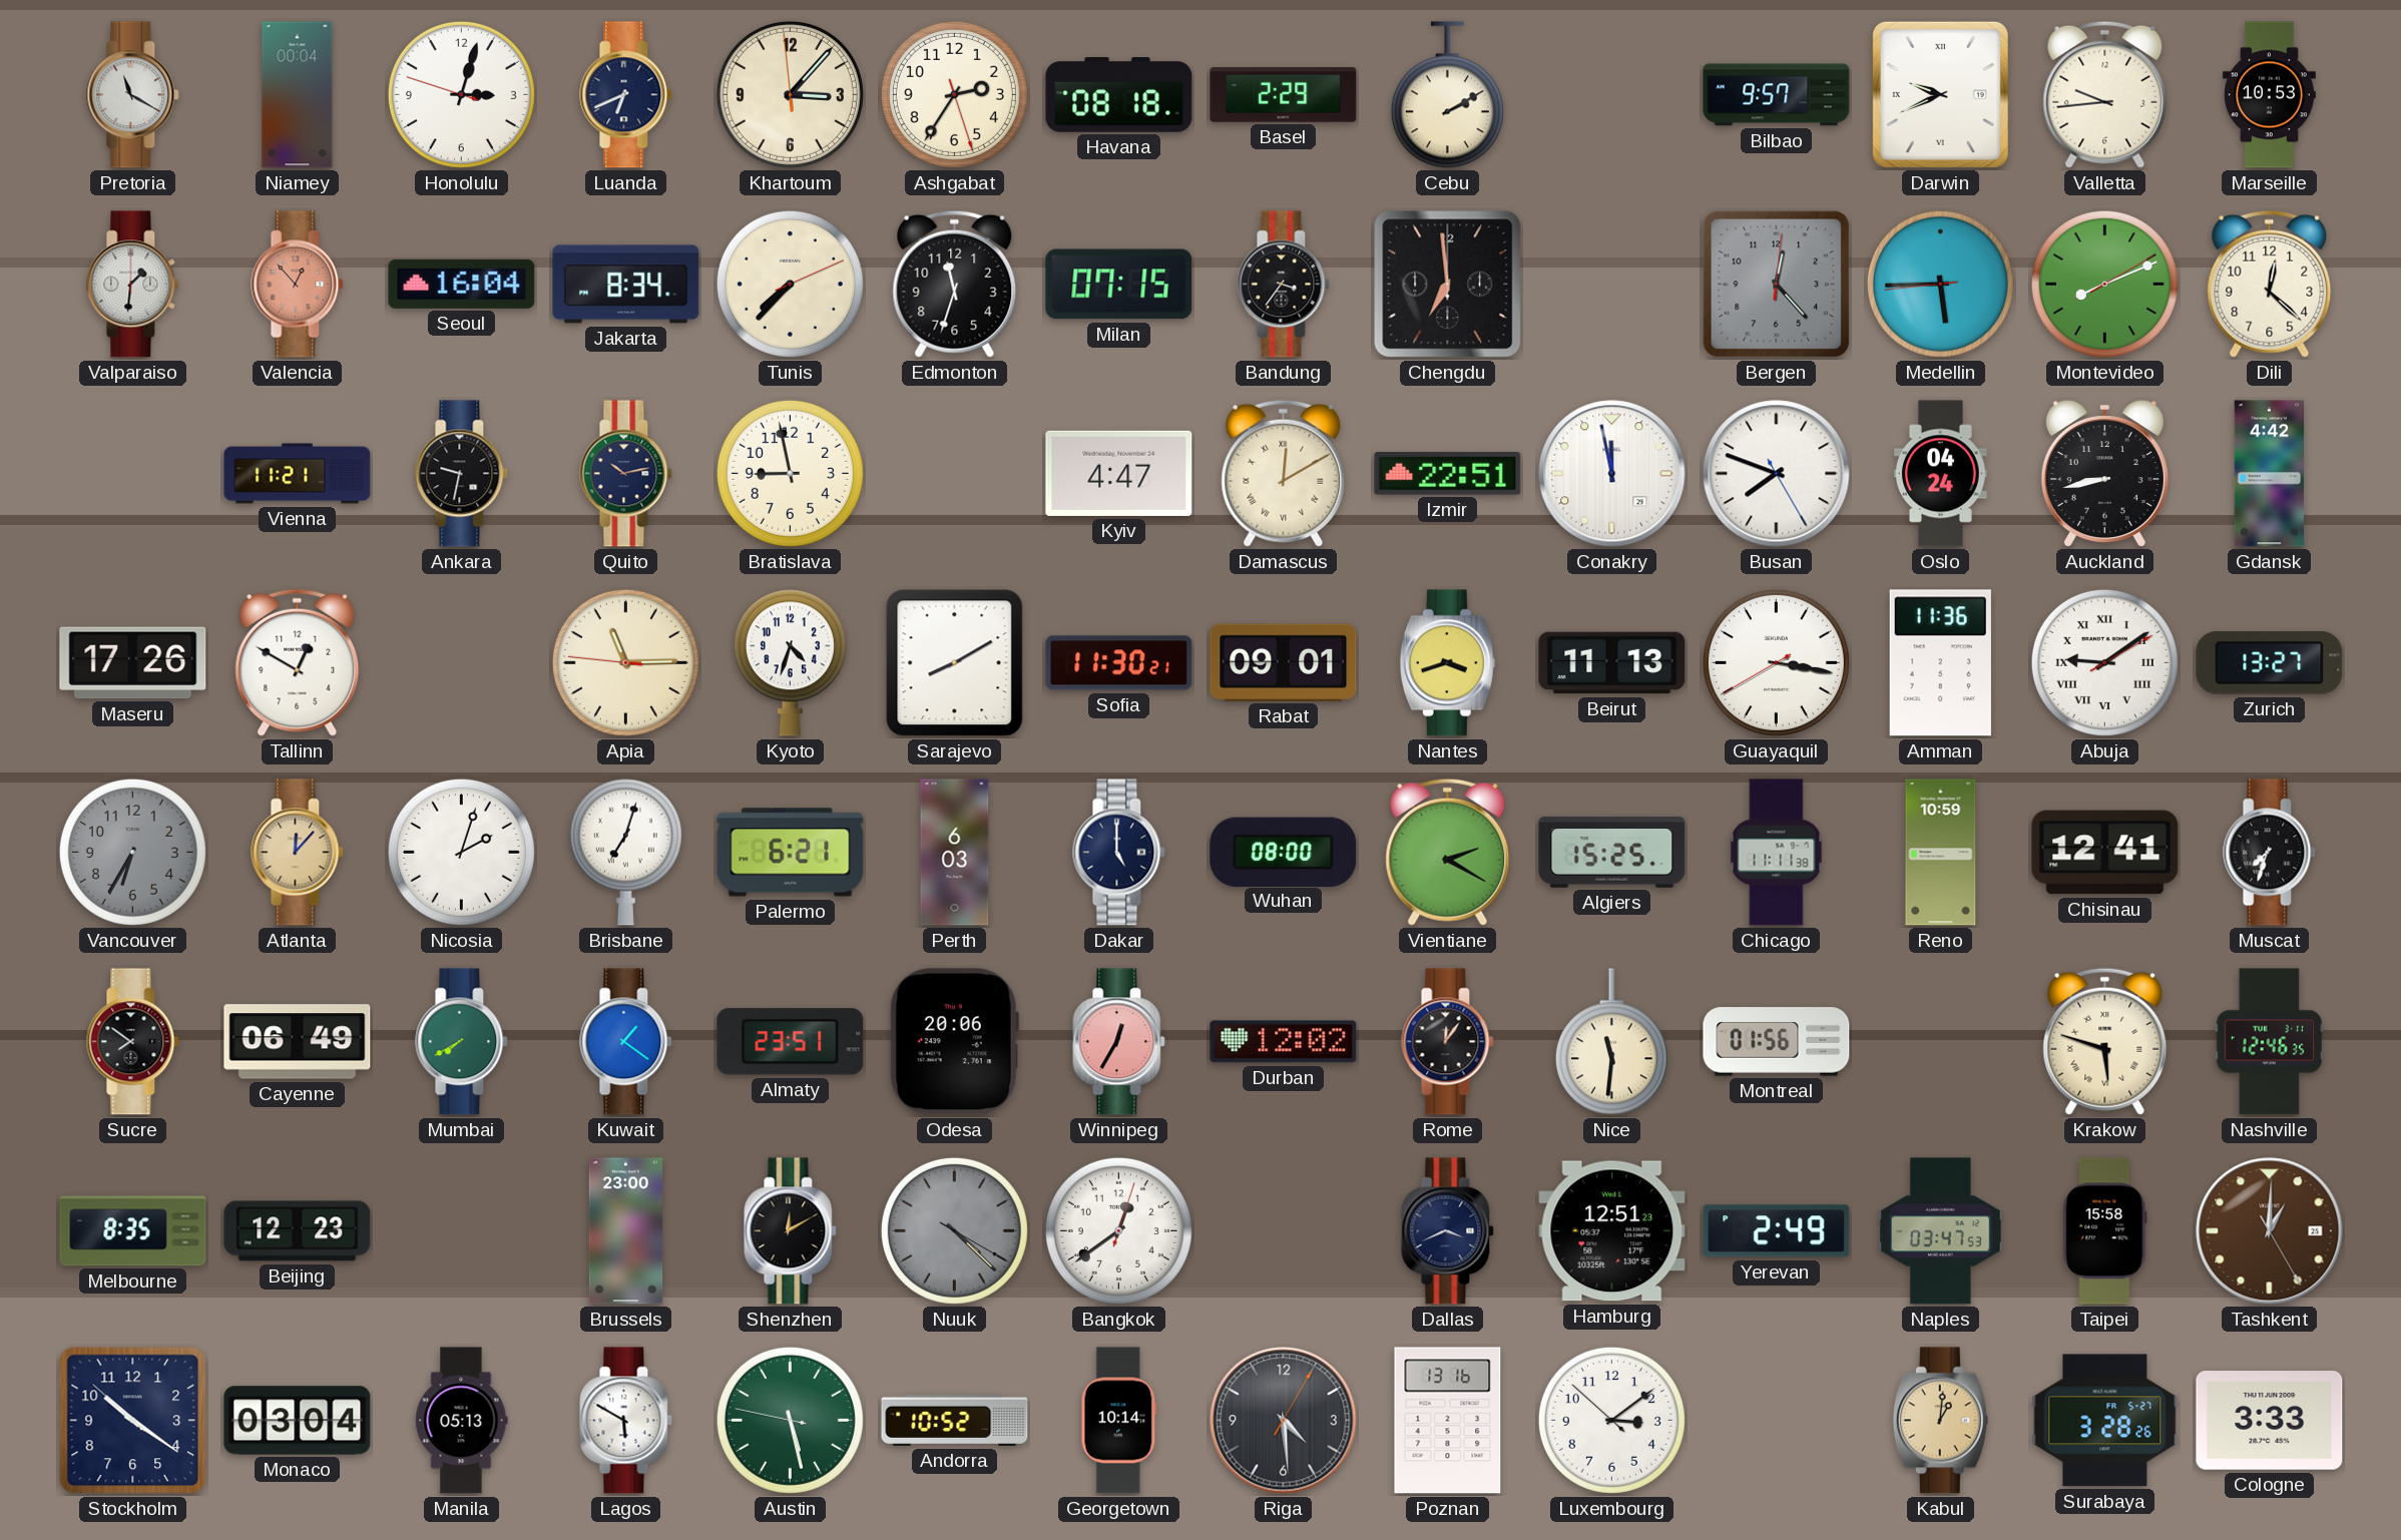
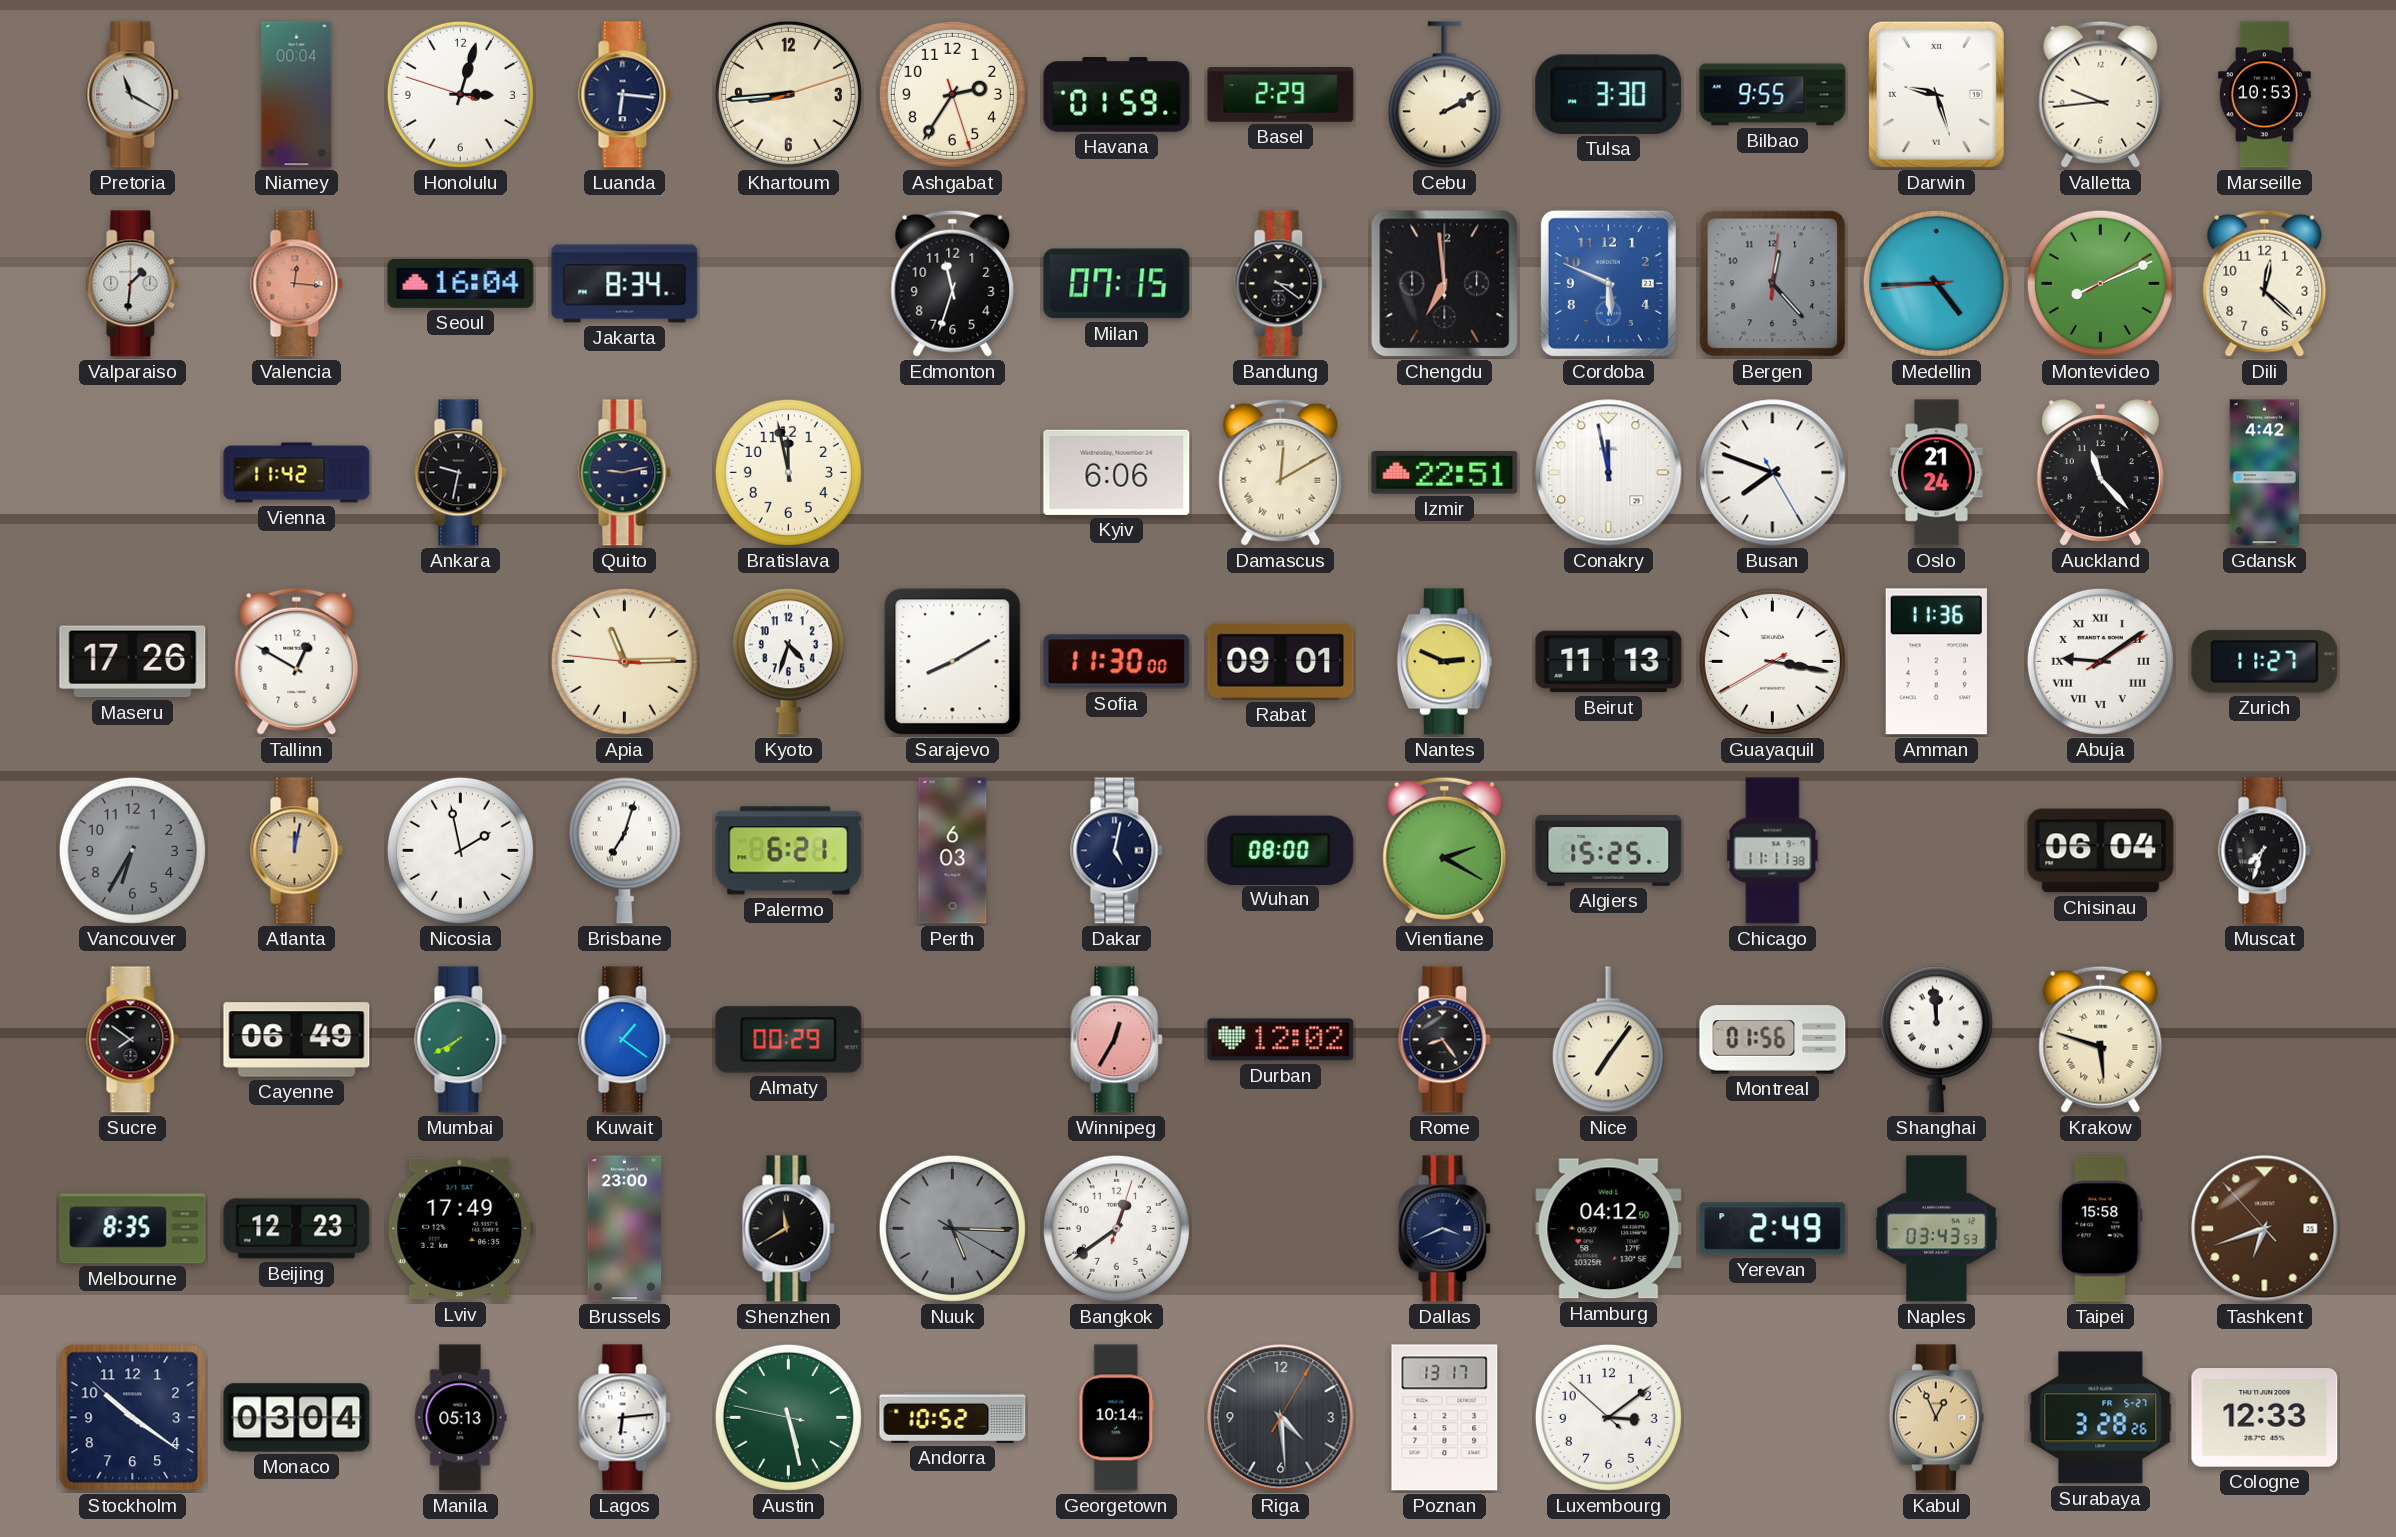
Luanda: 6:41 -> 6:16 (625, 95)
Khartoum: 3:06 -> 8:44 (788, 94)
Havana: 08:18 -> 01:59 (1117, 95)
Tulsa: none -> 3:30 (1609, 94)
Bilbao: 9:57 -> 9:55 (1773, 95)
Darwin: 9:41 -> 9:27 (1936, 94)
Valencia: 12:53 -> 12:16 (297, 284)
Tunis: 7:37 -> none (790, 284)
Bandung: 3:36 -> 3:21 (1281, 284)
Cordoba: none -> 5:49 (1608, 283)
Medellin: 5:44 -> 4:44 (1936, 283)
Vienna: 11:21 -> 11:42 (297, 473)
Quito: 10:13 -> 9:13 (625, 473)
Bratislava: 8:58 -> 11:58 (788, 472)
Kyiv: 4:47 -> 6:06 (1117, 472)
Oslo: 04:24 -> 21:24 (1937, 473)
Auckland: 8:43 -> 11:23 (2100, 473)
Sofia: 11:30:21 -> 11:30:00 (1117, 662)
Nantes: 3:42 -> 2:49 (1444, 662)
Zurich: 13:27 -> 11:27 (2265, 662)
Atlanta: 12:07 -> 12:02 (297, 851)
Nicosia: 2:03 -> 1:58 (460, 850)
Dakar: 5:00 -> 5:02 (1117, 851)
Reno: 10:59 -> none (1941, 853)
Chisinau: 12:41 -> 06:04 (2101, 851)
Almaty: 23:51 -> 00:29 (789, 1040)
Odesa: 20:06 -> none (954, 1042)
Rome: 12:06 -> 8:24 (1445, 1040)
Nice: 11:31 -> 7:06 (1608, 1040)
Shanghai: none -> 11:59 (1936, 1040)
Nashville: 12:46 -> none (2269, 1042)
Lviv: none -> 17:49 (461, 1229)
Shenzhen: 12:10 -> 11:40 (789, 1229)
Nuuk: 4:22 -> 5:15 (952, 1228)
Hamburg: 12:51 -> 04:12 (1609, 1229)
Naples: 03:47 -> 03:43 (1937, 1229)
Tashkent: 1:00 -> 6:41 (2265, 1229)
Lagos: 5:50 -> 6:14 (625, 1418)
Poznan: 13:16 -> 13:17 (1445, 1418)
Kabul: 1:01 -> 12:56 (1936, 1418)
Cologne: 3:33 -> 12:33 (2265, 1418)
